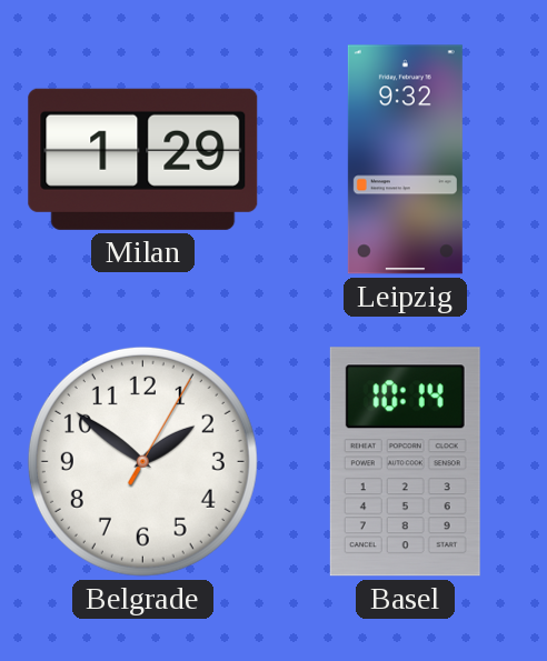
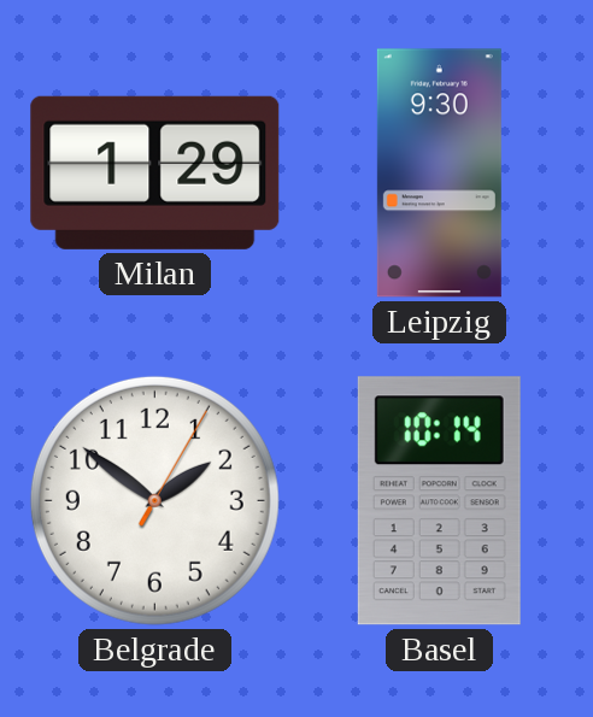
Leipzig: 9:32 -> 9:30 (439, 174)
